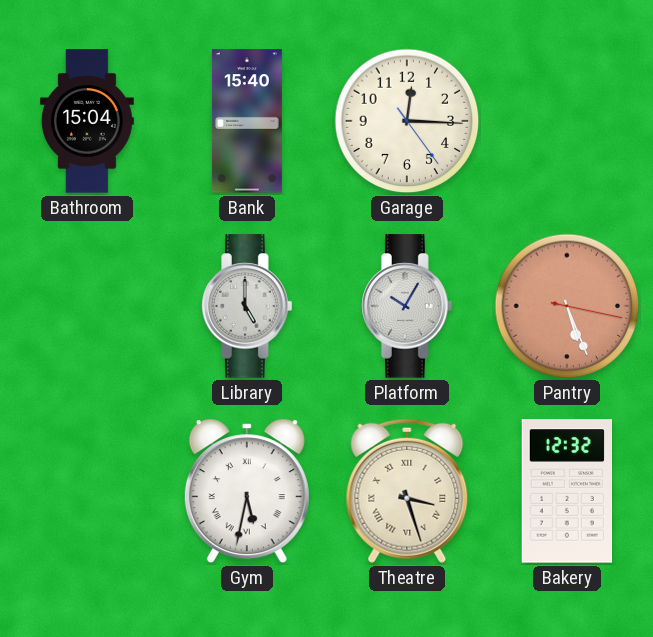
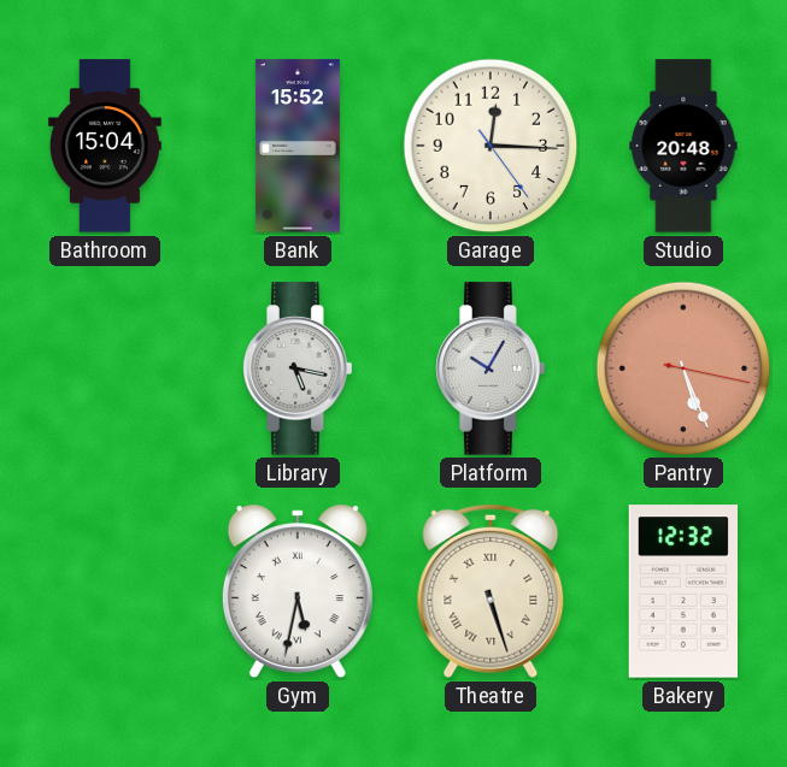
Bank: 15:40 -> 15:52 (298, 146)
Studio: none -> 20:48 (683, 146)
Library: 5:00 -> 5:17 (298, 368)
Theatre: 3:27 -> 5:27 (491, 591)
